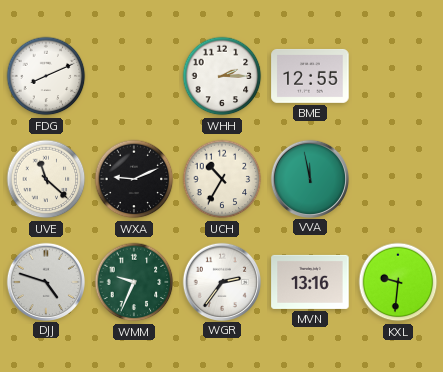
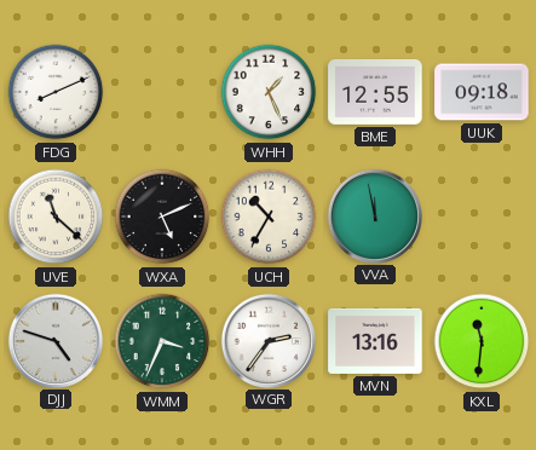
WHH: 2:15 -> 1:26 (269, 92)
UUK: none -> 09:18 (482, 92)
WXA: 9:11 -> 5:11 (162, 217)
WMM: 9:34 -> 3:34 (162, 341)
KXL: 9:31 -> 11:31 (482, 341)
